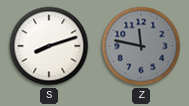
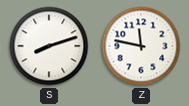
Z dial: grey -> white (141, 46)
